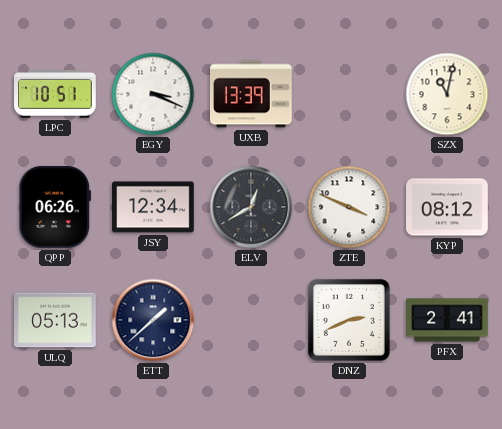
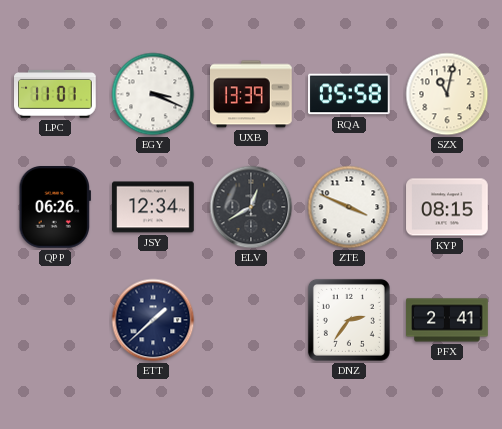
LPC: 10:51 -> 11:01 (56, 94)
RQA: none -> 05:58 (349, 94)
KYP: 08:12 -> 08:15 (447, 207)
ULQ: 05:13 -> none (55, 320)
DNZ: 2:41 -> 2:36 (349, 320)
